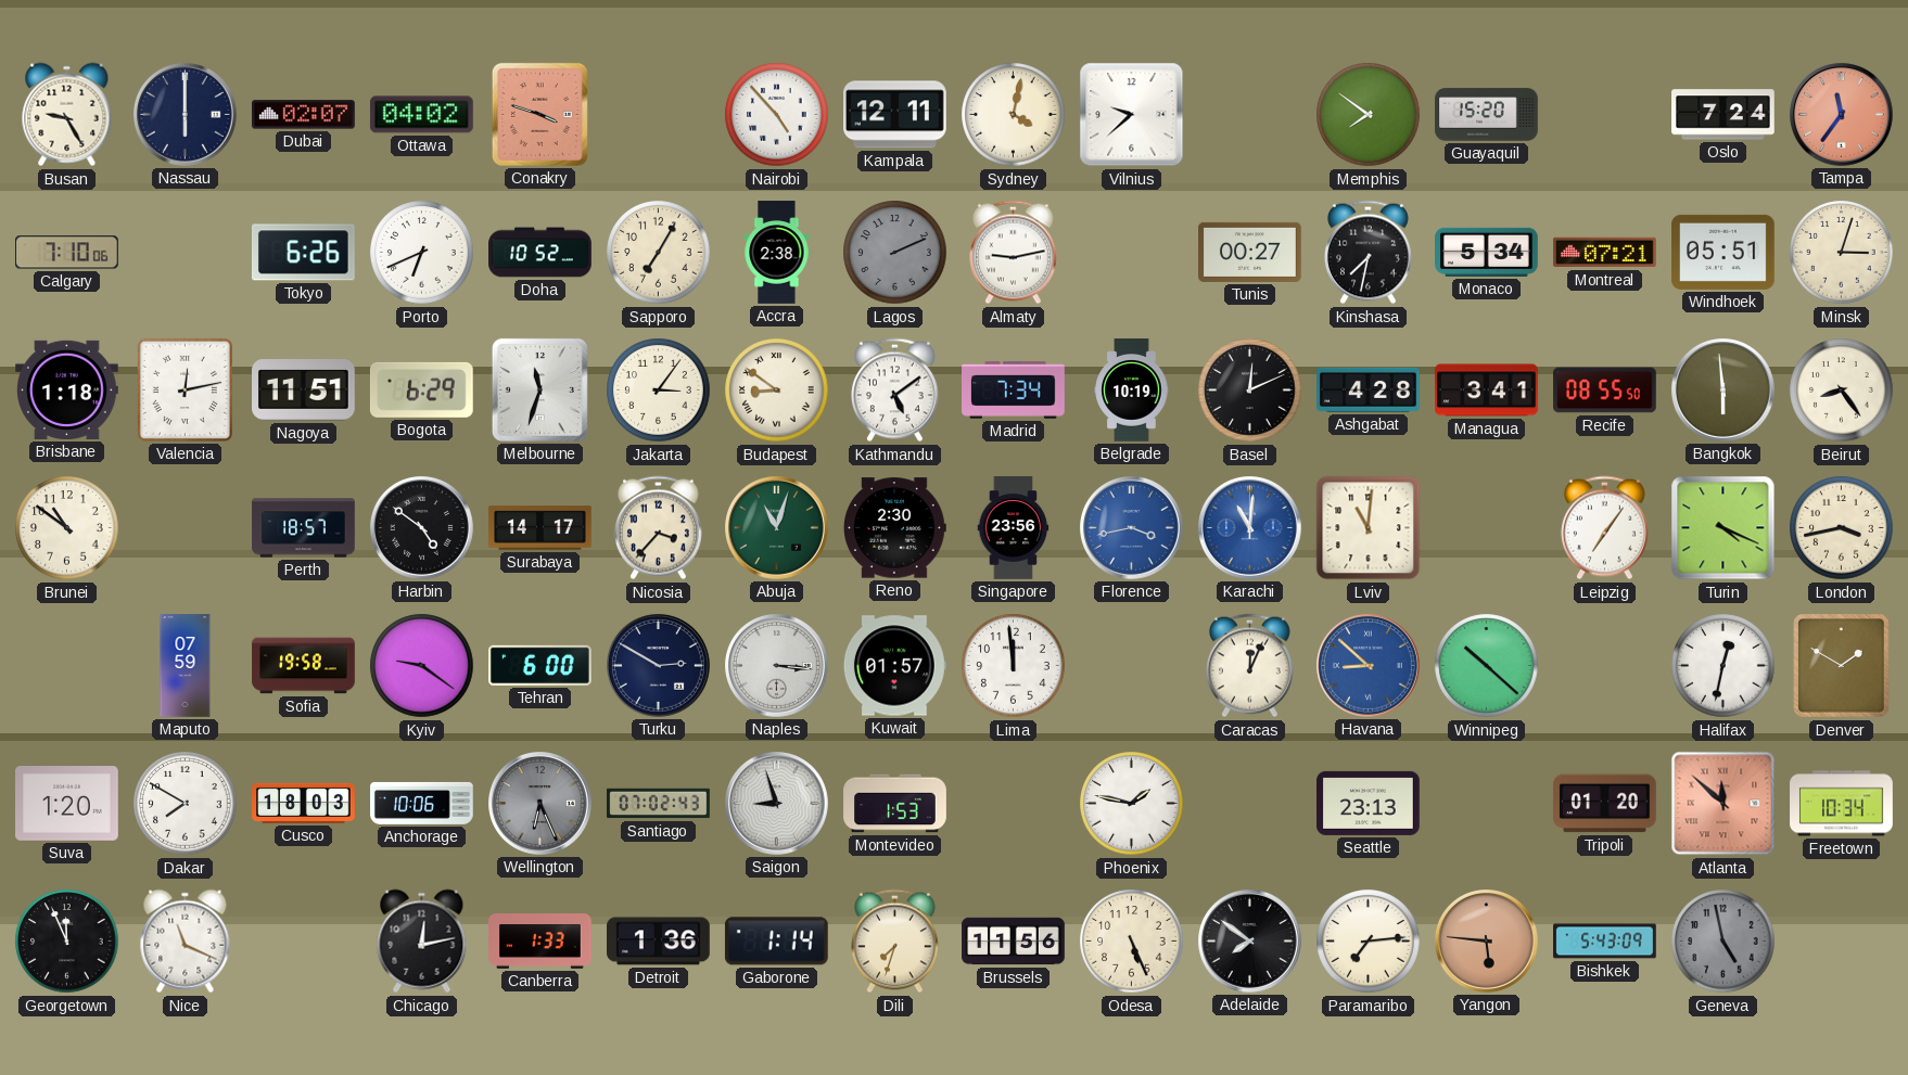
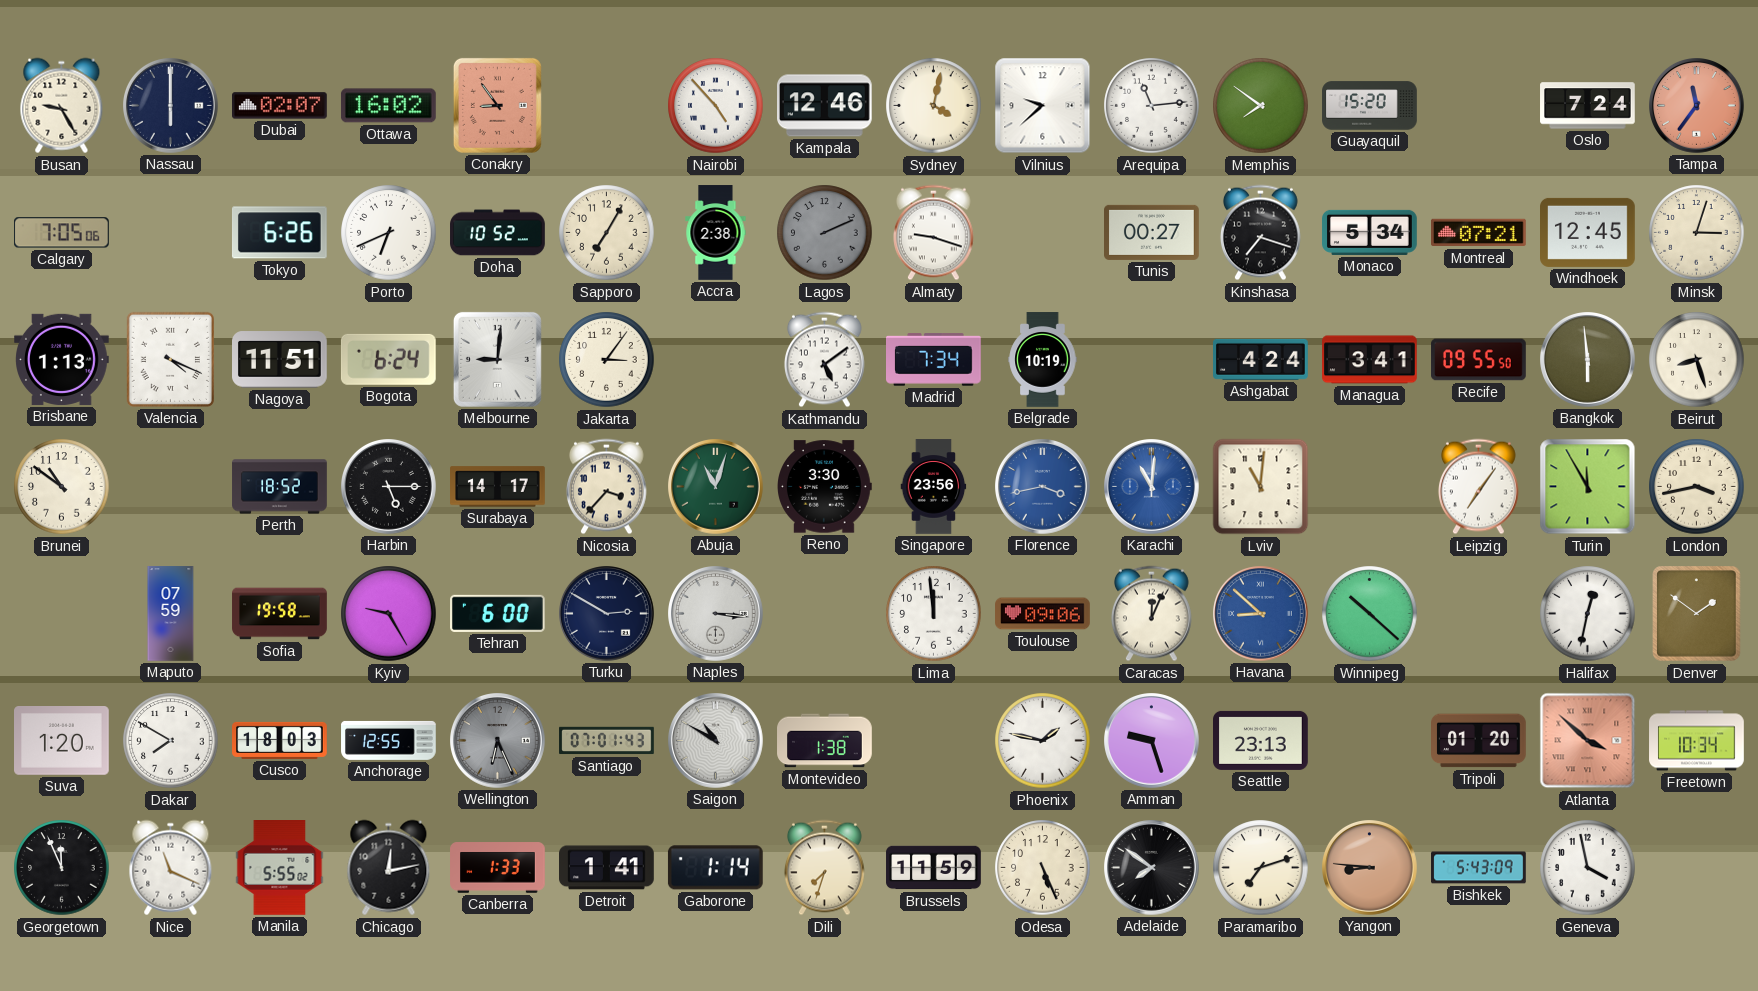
Ottawa: 04:02 -> 16:02 (388, 106)
Conakry: 3:48 -> 8:54 (497, 105)
Kampala: 12:11 -> 12:46 (825, 106)
Arequipa: none -> 11:14 (1152, 106)
Calgary: 7:10 -> 7:05 (62, 233)
Almaty: 9:13 -> 9:18 (934, 233)
Kinshasa: 7:32 -> 7:18 (1261, 233)
Windhoek: 05:51 -> 12:45 (1588, 232)
Brisbane: 1:18 -> 1:13 (62, 359)
Valencia: 12:13 -> 4:19 (170, 359)
Bogota: 6:29 -> 6:24 (388, 359)
Melbourne: 11:33 -> 9:01 (497, 359)
Budapest: 8:51 -> none (777, 391)
Basel: 12:11 -> none (1250, 391)
Ashgabat: 4:28 -> 4:24 (1261, 359)
Recife: 08:55 -> 09:55 (1479, 360)
Beirut: 8:24 -> 8:27 (1697, 360)
Perth: 18:57 -> 18:52 (280, 487)
Harbin: 4:51 -> 5:15 (389, 487)
Reno: 2:30 -> 3:30 (825, 487)
Turin: 4:19 -> 11:55 (1588, 487)
Kyiv: 9:21 -> 9:25 (389, 614)
Kuwait: 01:57 -> none (894, 666)
Toulouse: none -> 09:06 (1043, 614)
Denver: 1:50 -> 1:51 (1697, 614)
Anchorage: 10:06 -> 12:55 (389, 740)
Santiago: 07:02 -> 07:01 (607, 741)
Saigon: 8:57 -> 10:50 (716, 741)
Montevideo: 1:53 -> 1:38 (825, 741)
Amman: none -> 9:27 (1152, 741)
Atlanta: 11:52 -> 3:52 (1588, 741)
Manila: none -> 5:55 (280, 868)
Detroit: 1:36 -> 1:41 (607, 868)
Brussels: 11:56 -> 11:59 (934, 868)
Paramaribo: 7:14 -> 7:12 (1261, 868)
Yangon: 5:46 -> 8:46 (1370, 868)
Geneva: 4:58 -> 3:58 (1588, 868)
Geneva dial: grey -> white (1588, 868)
